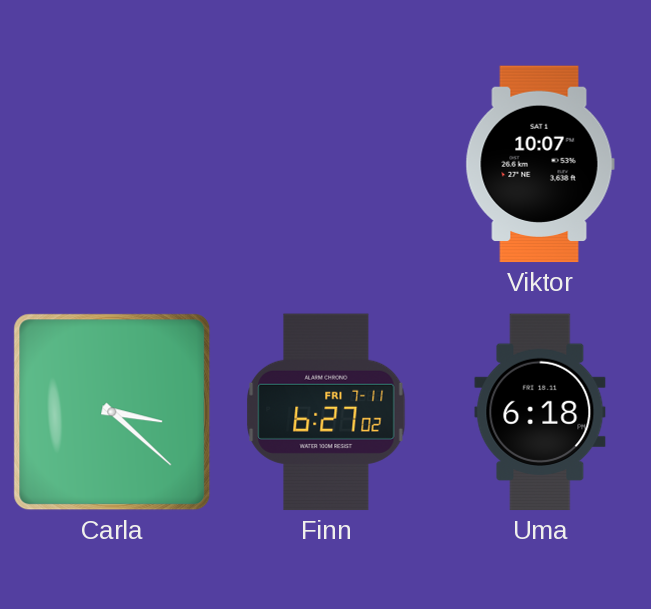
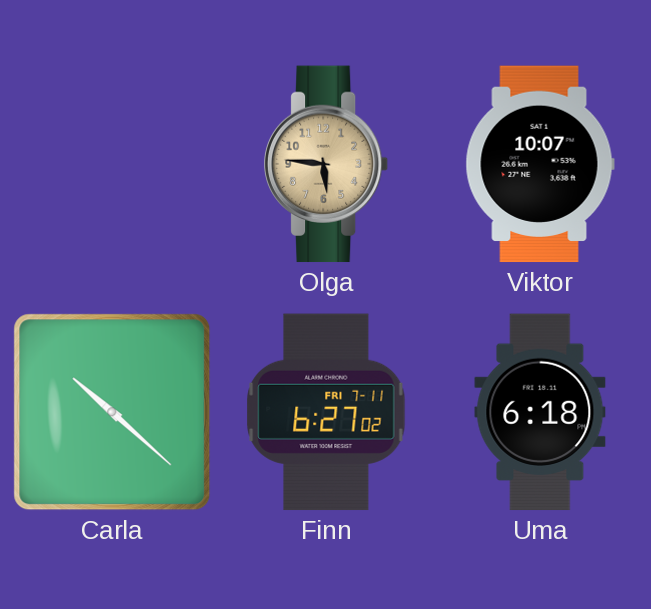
Olga: none -> 5:46 (327, 164)
Carla: 3:22 -> 10:22 (112, 412)
